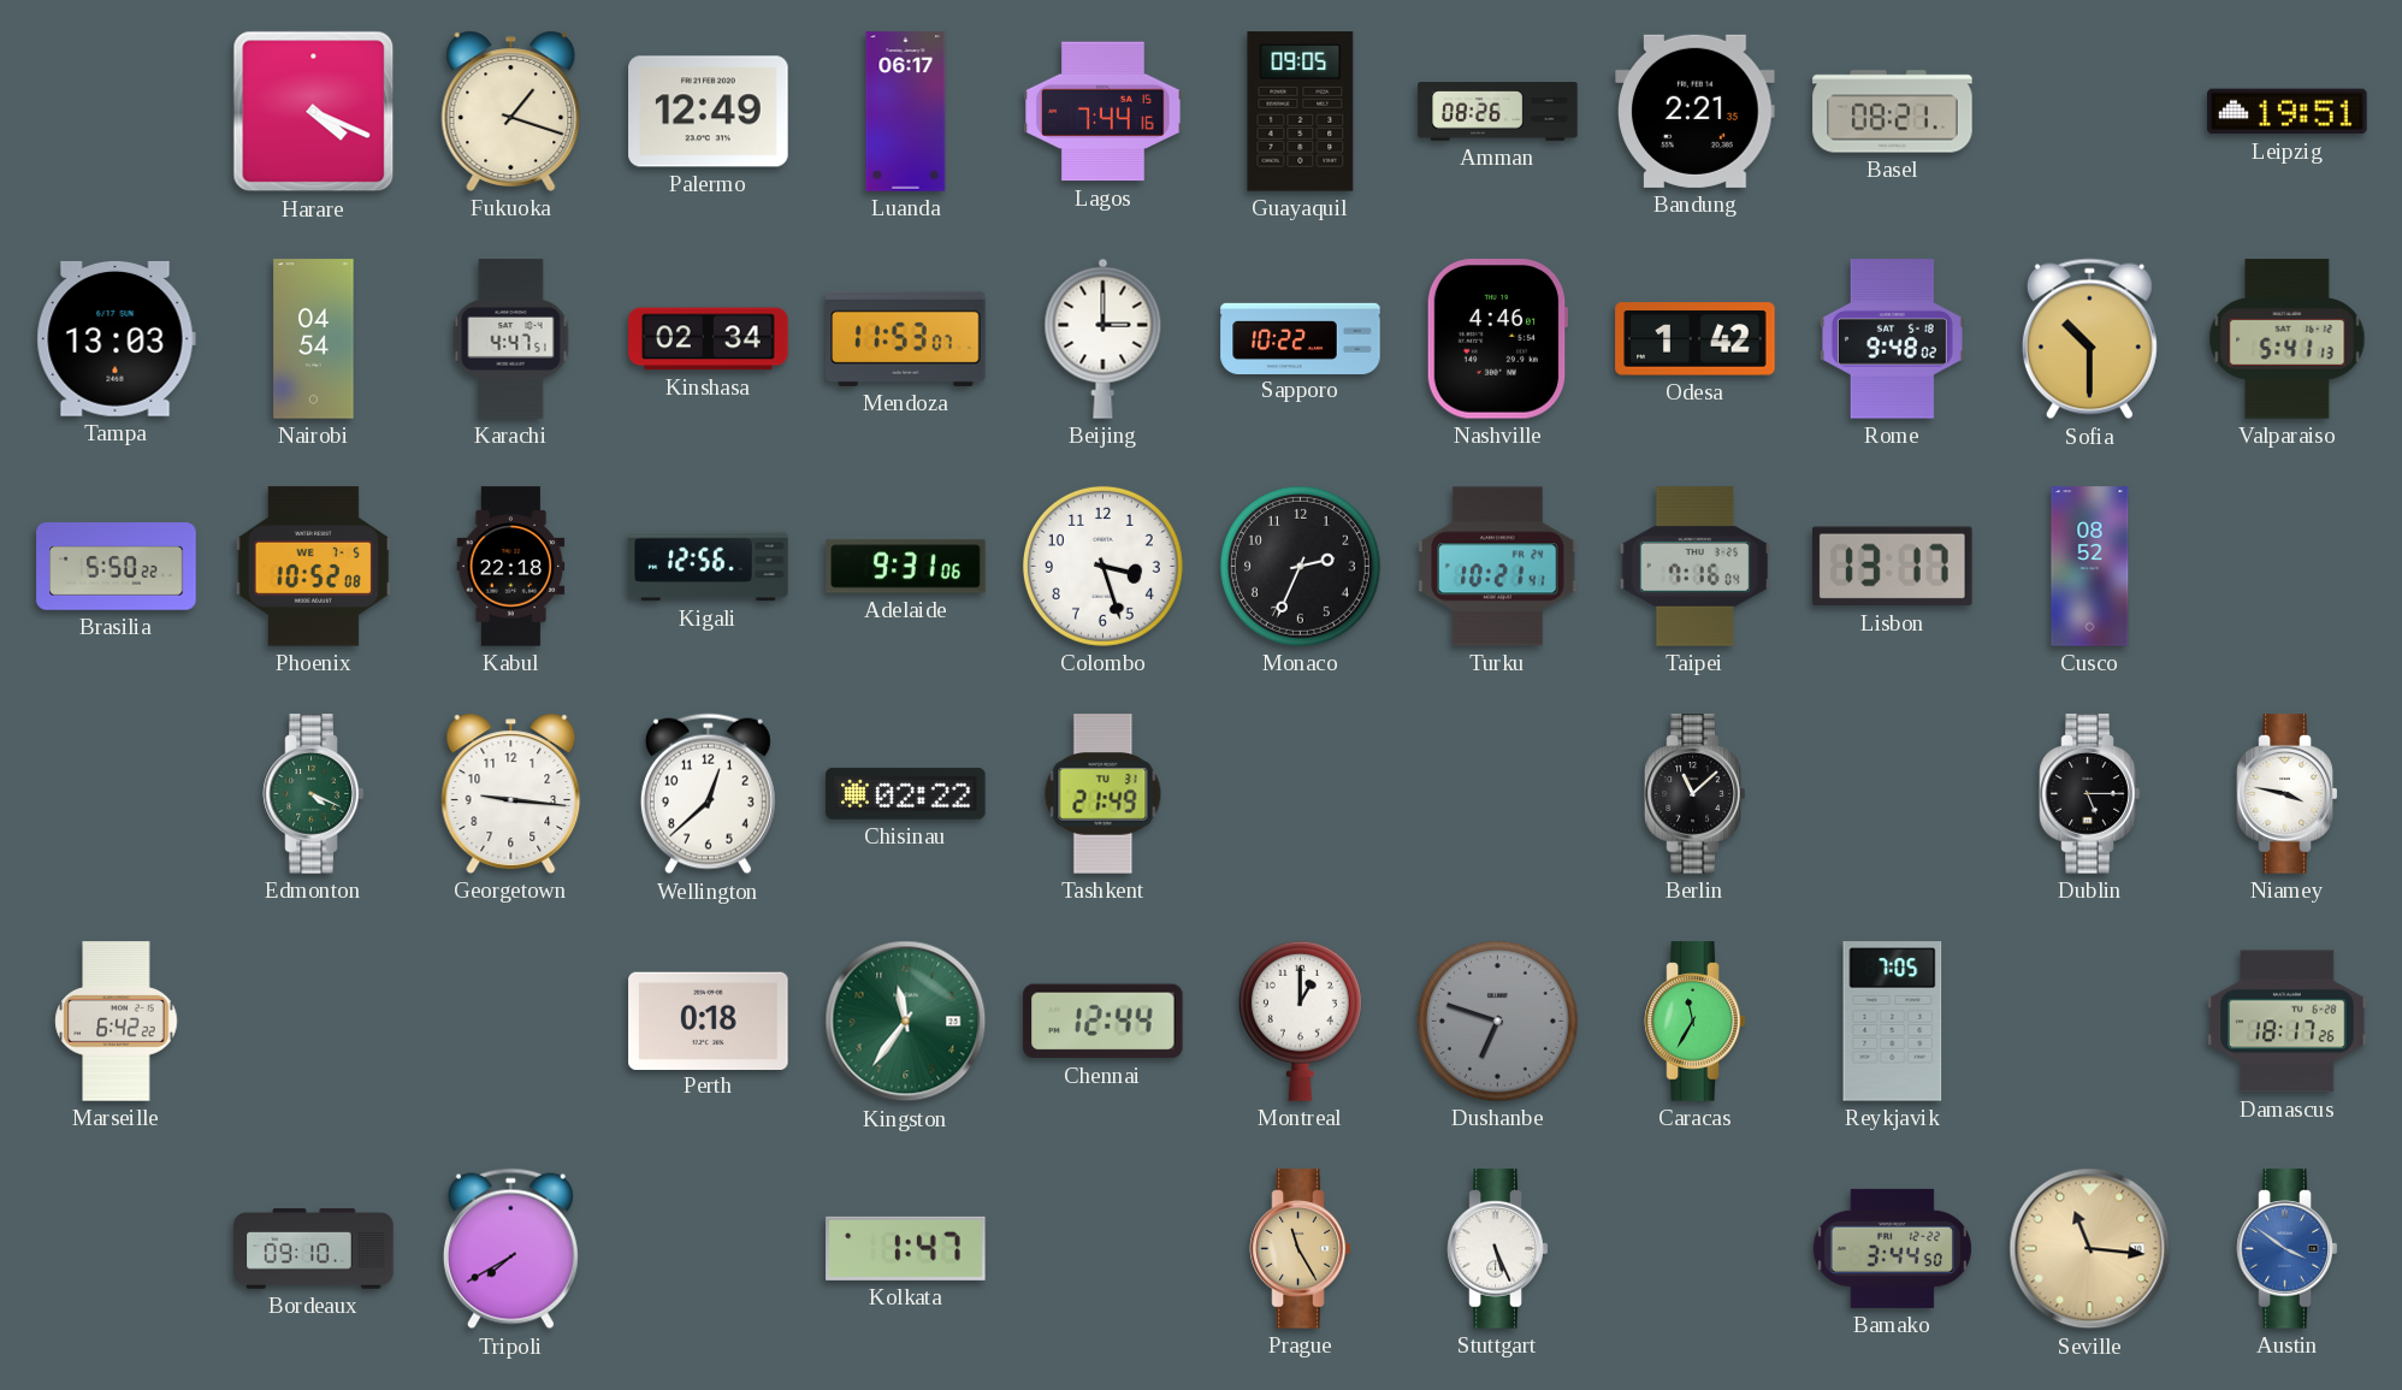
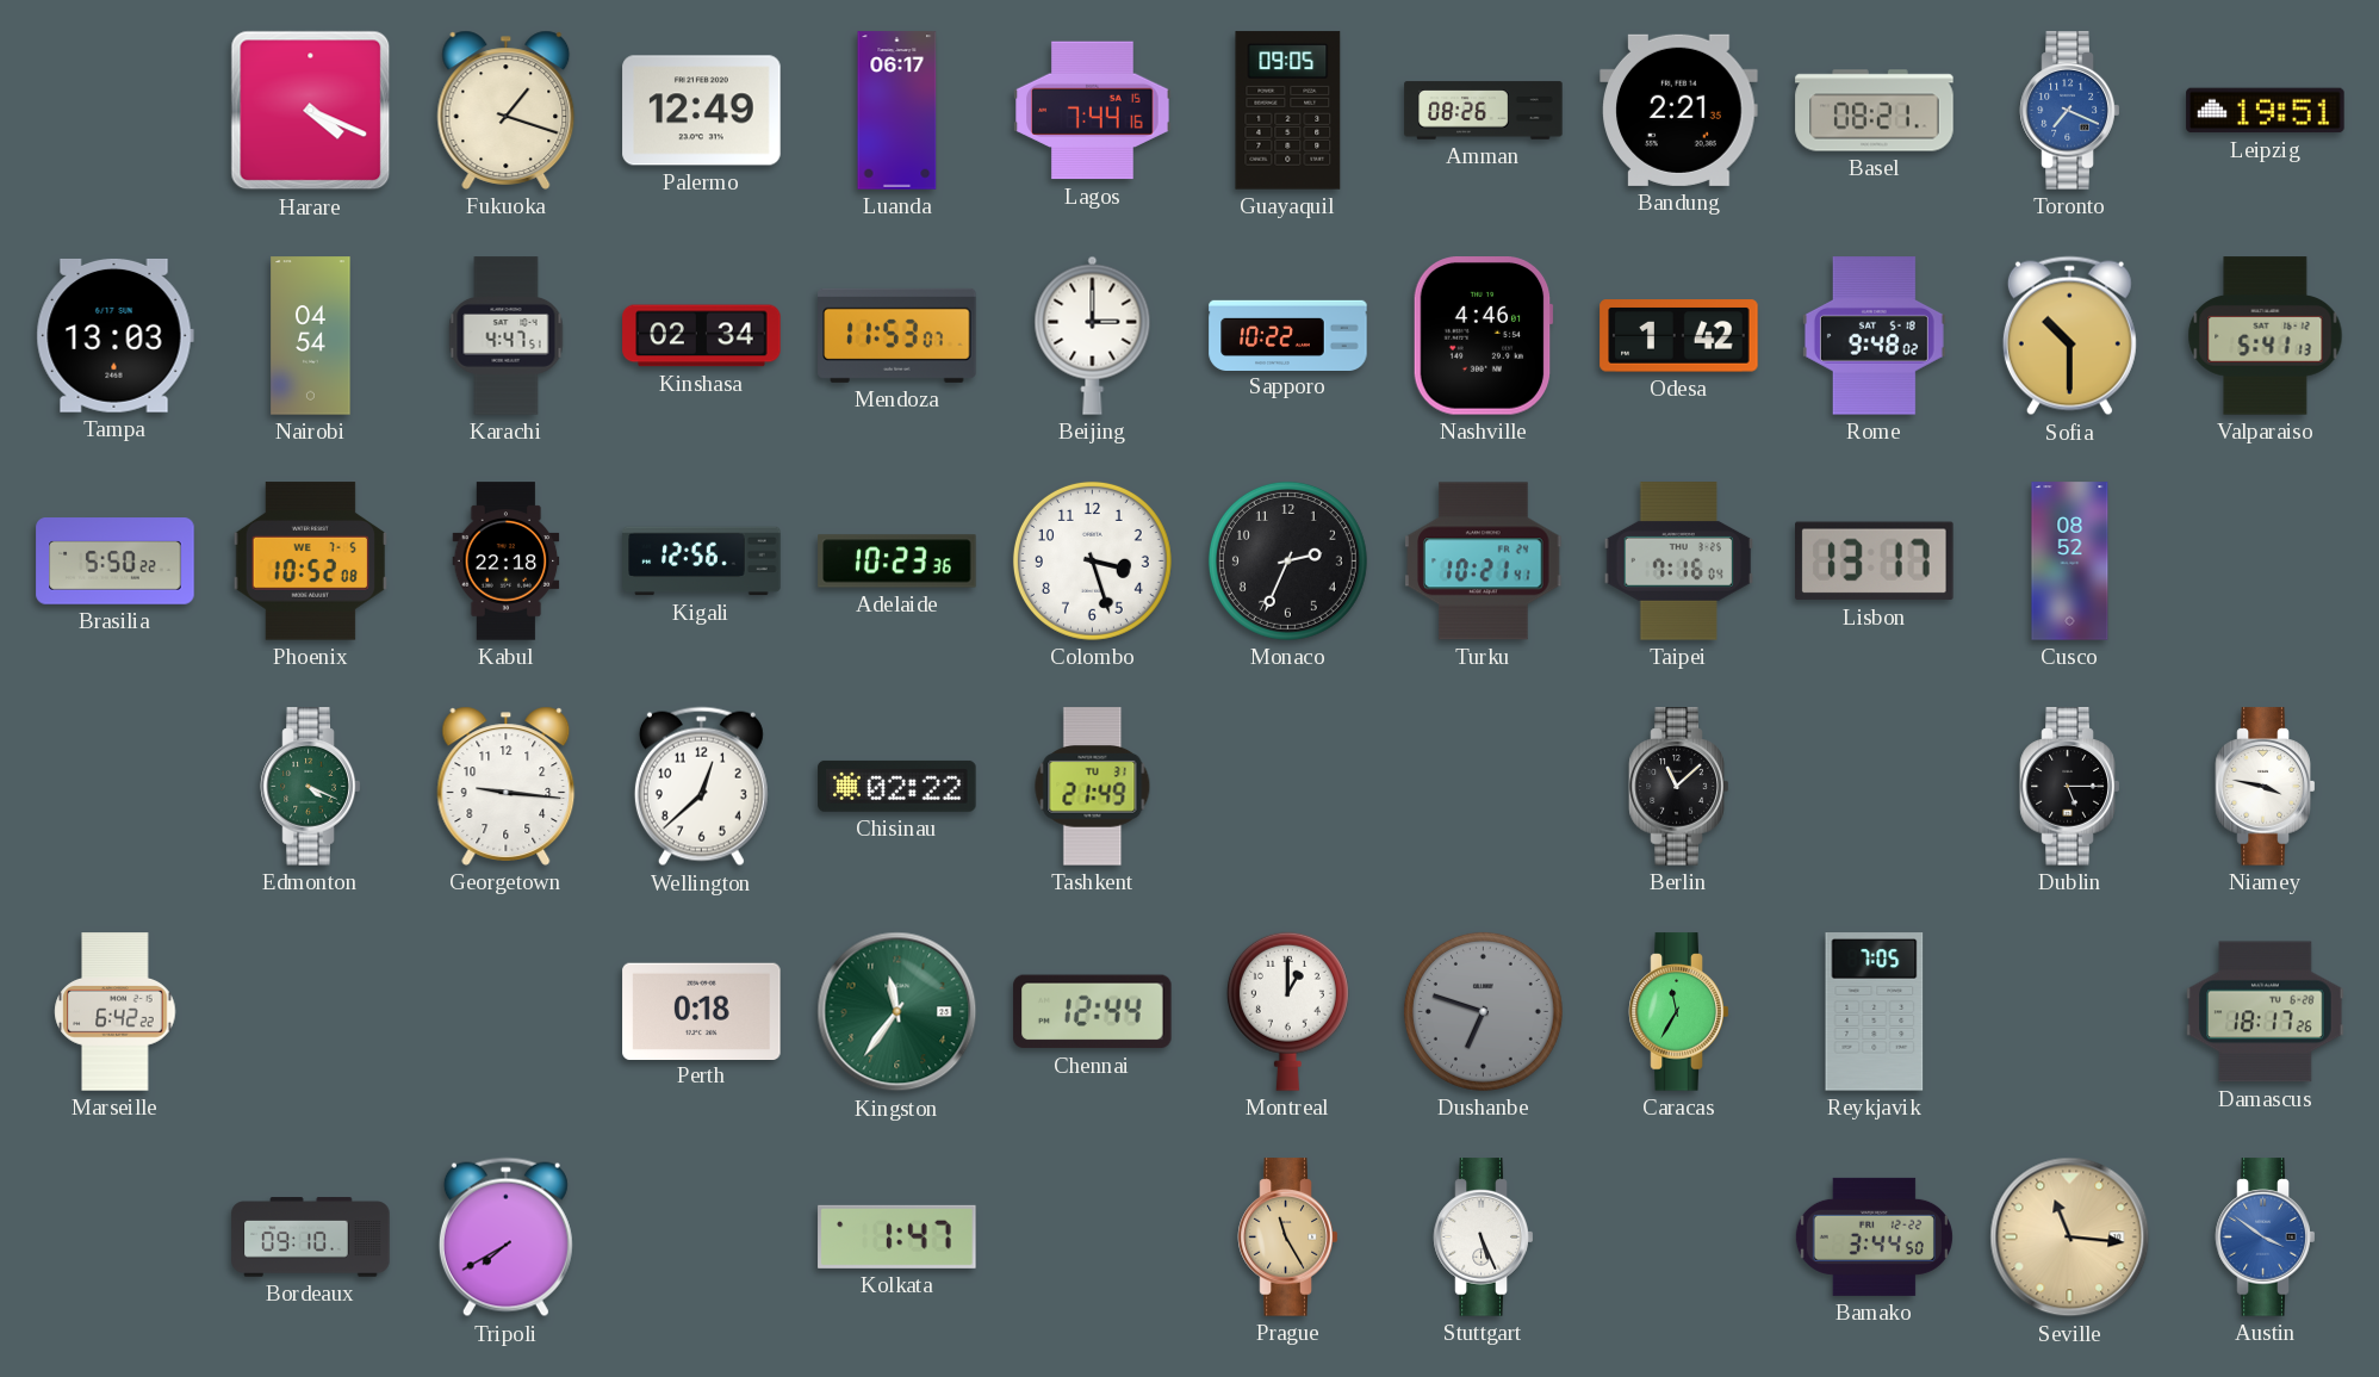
Toronto: none -> 7:19 (2070, 111)
Adelaide: 9:31 -> 10:23 (897, 562)
